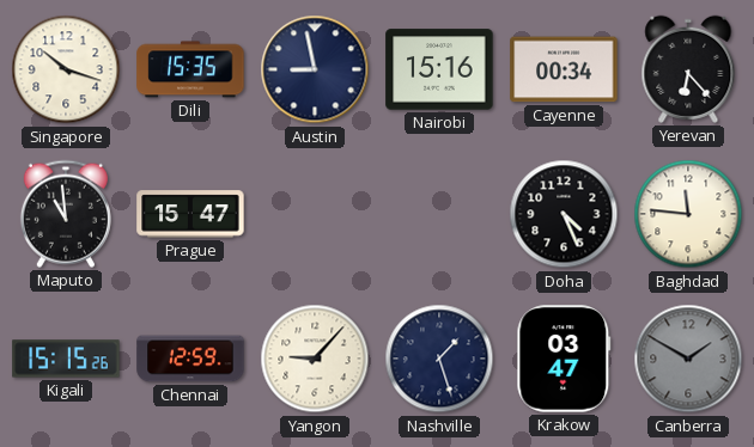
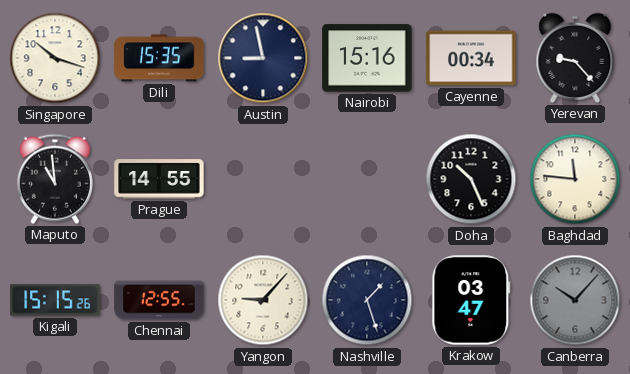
Yerevan: 6:23 -> 9:23 (575, 58)
Prague: 15:47 -> 14:55 (159, 179)
Doha: 4:26 -> 10:26 (471, 179)
Chennai: 12:59 -> 12:55 (159, 300)
Canberra: 1:50 -> 10:07 (575, 300)
